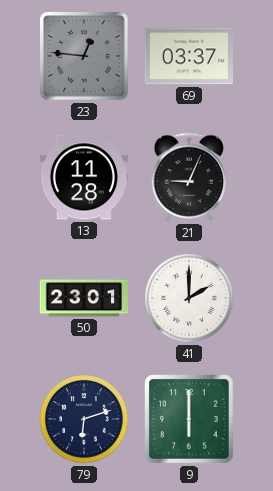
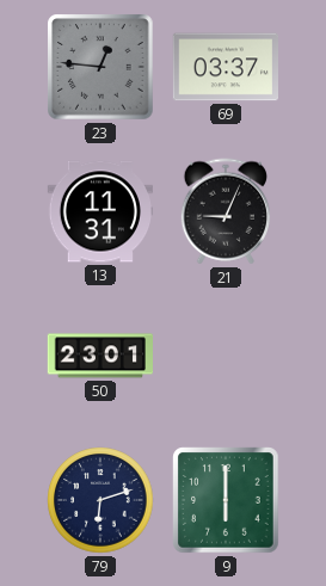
13: 11:28 -> 11:31 (99, 211)
41: 2:00 -> none (189, 298)
